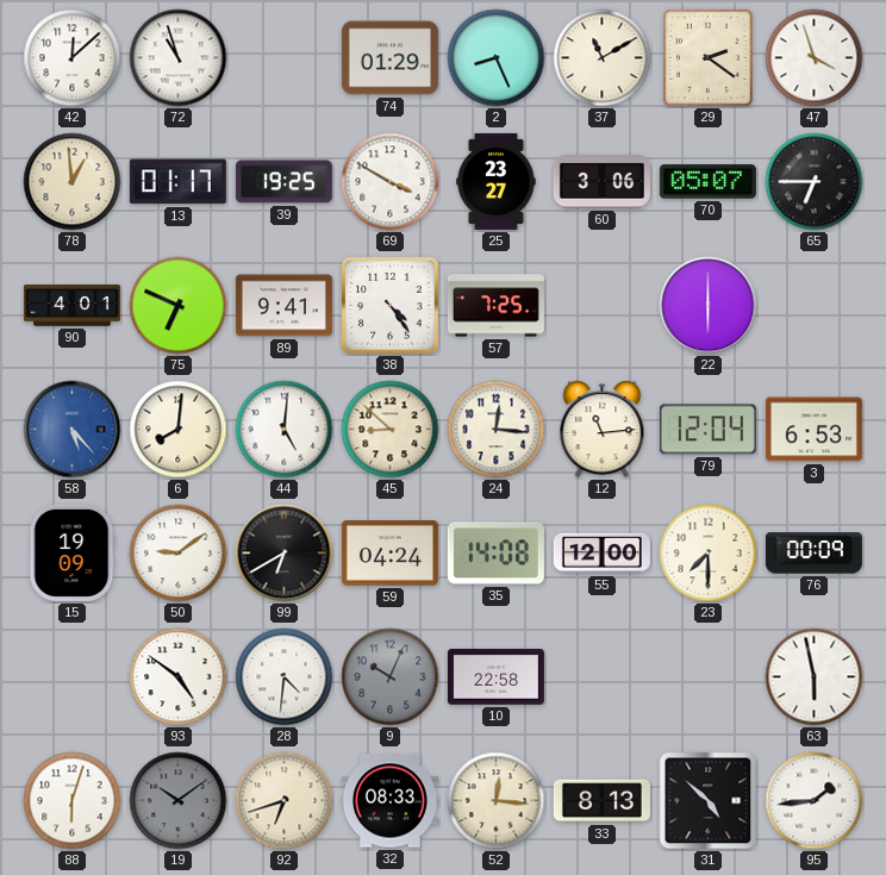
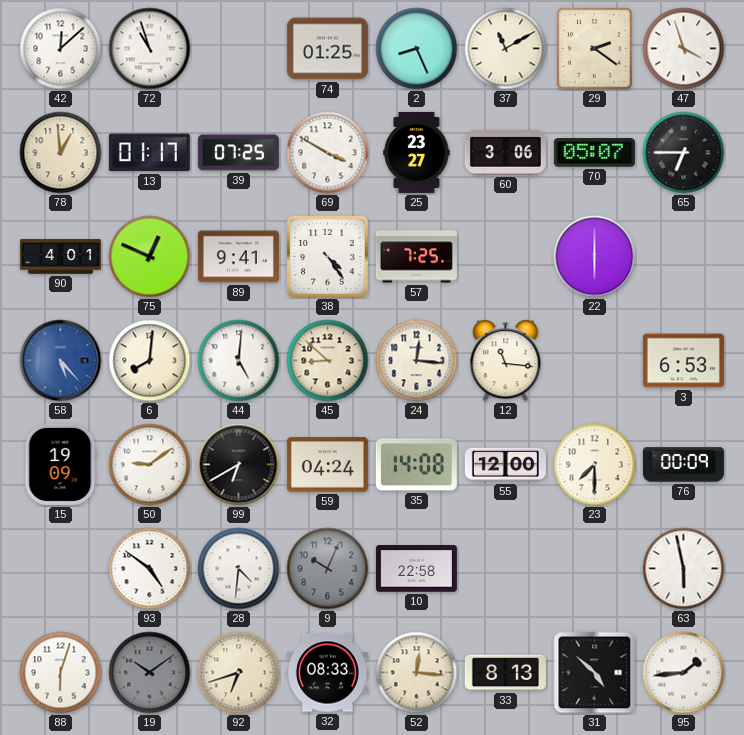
74: 01:29 -> 01:25 (327, 49)
39: 19:25 -> 07:25 (238, 153)
75: 6:49 -> 12:49 (150, 257)
12: 11:14 -> 11:16 (506, 361)
79: 12:04 -> none (707, 430)
